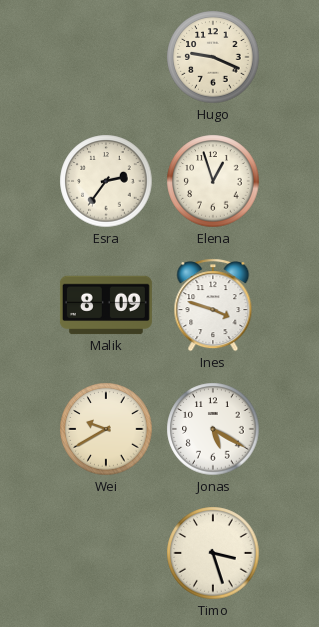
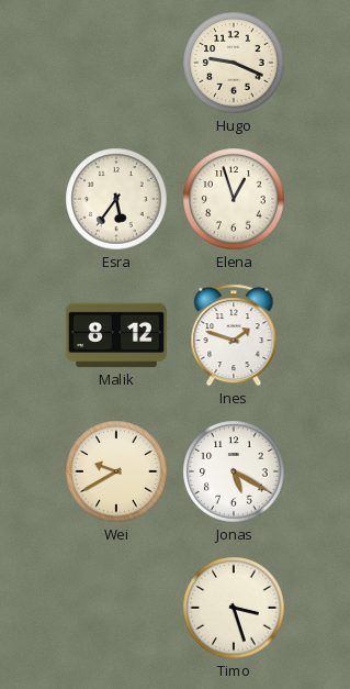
Esra: 2:36 -> 5:36 (116, 199)
Malik: 8:09 -> 8:12 (116, 335)
Ines: 3:48 -> 1:48 (234, 335)
